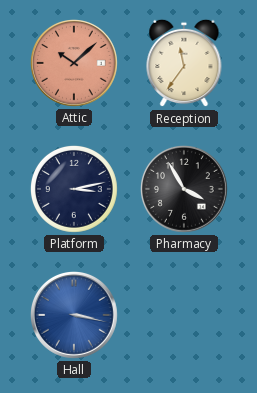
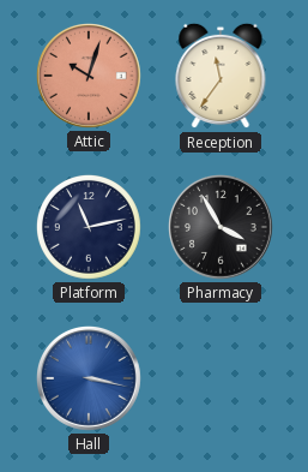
Attic: 10:08 -> 10:03 (90, 77)
Platform: 3:13 -> 11:13 (89, 227)
